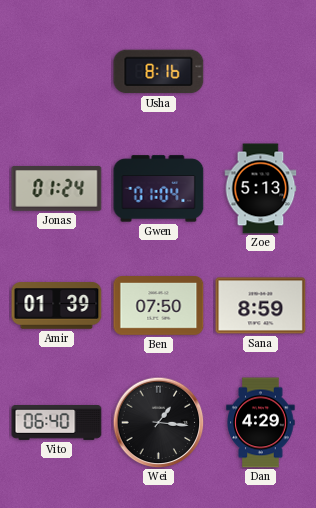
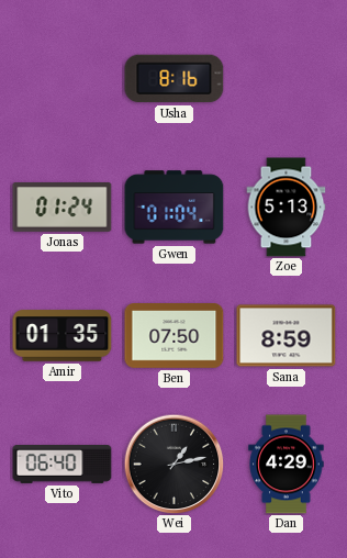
Amir: 01:39 -> 01:35 (63, 336)
Wei: 1:16 -> 1:13 (173, 464)
